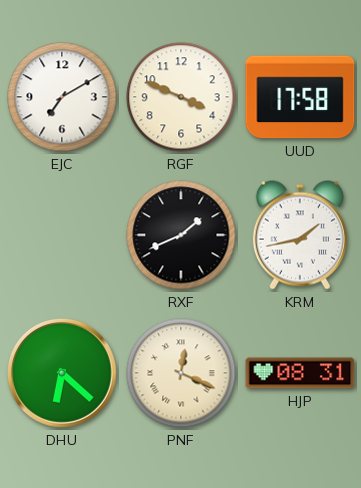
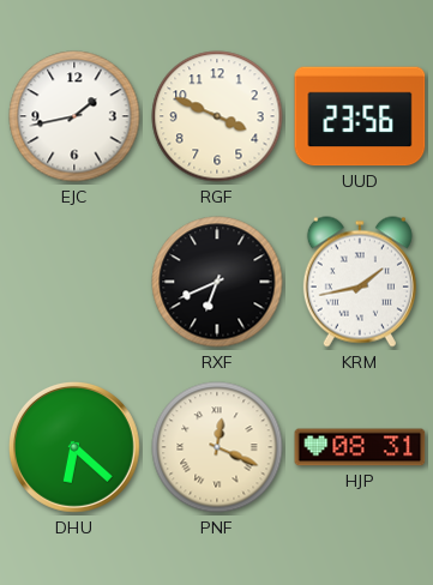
EJC: 7:10 -> 1:43 (74, 116)
UUD: 17:58 -> 23:56 (360, 116)
RXF: 1:41 -> 6:41 (217, 282)
